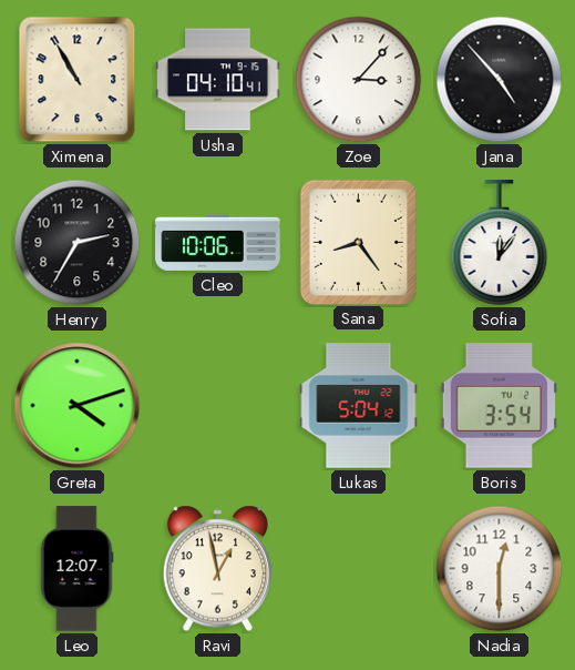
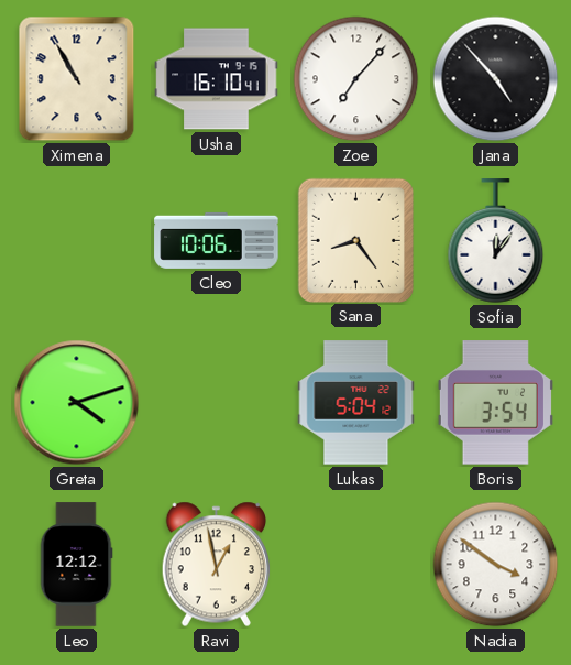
Usha: 04:10 -> 16:10 (217, 79)
Zoe: 3:07 -> 7:07 (356, 79)
Henry: 2:35 -> none (78, 243)
Leo: 12:07 -> 12:12 (76, 565)
Nadia: 12:30 -> 3:51 (496, 565)
